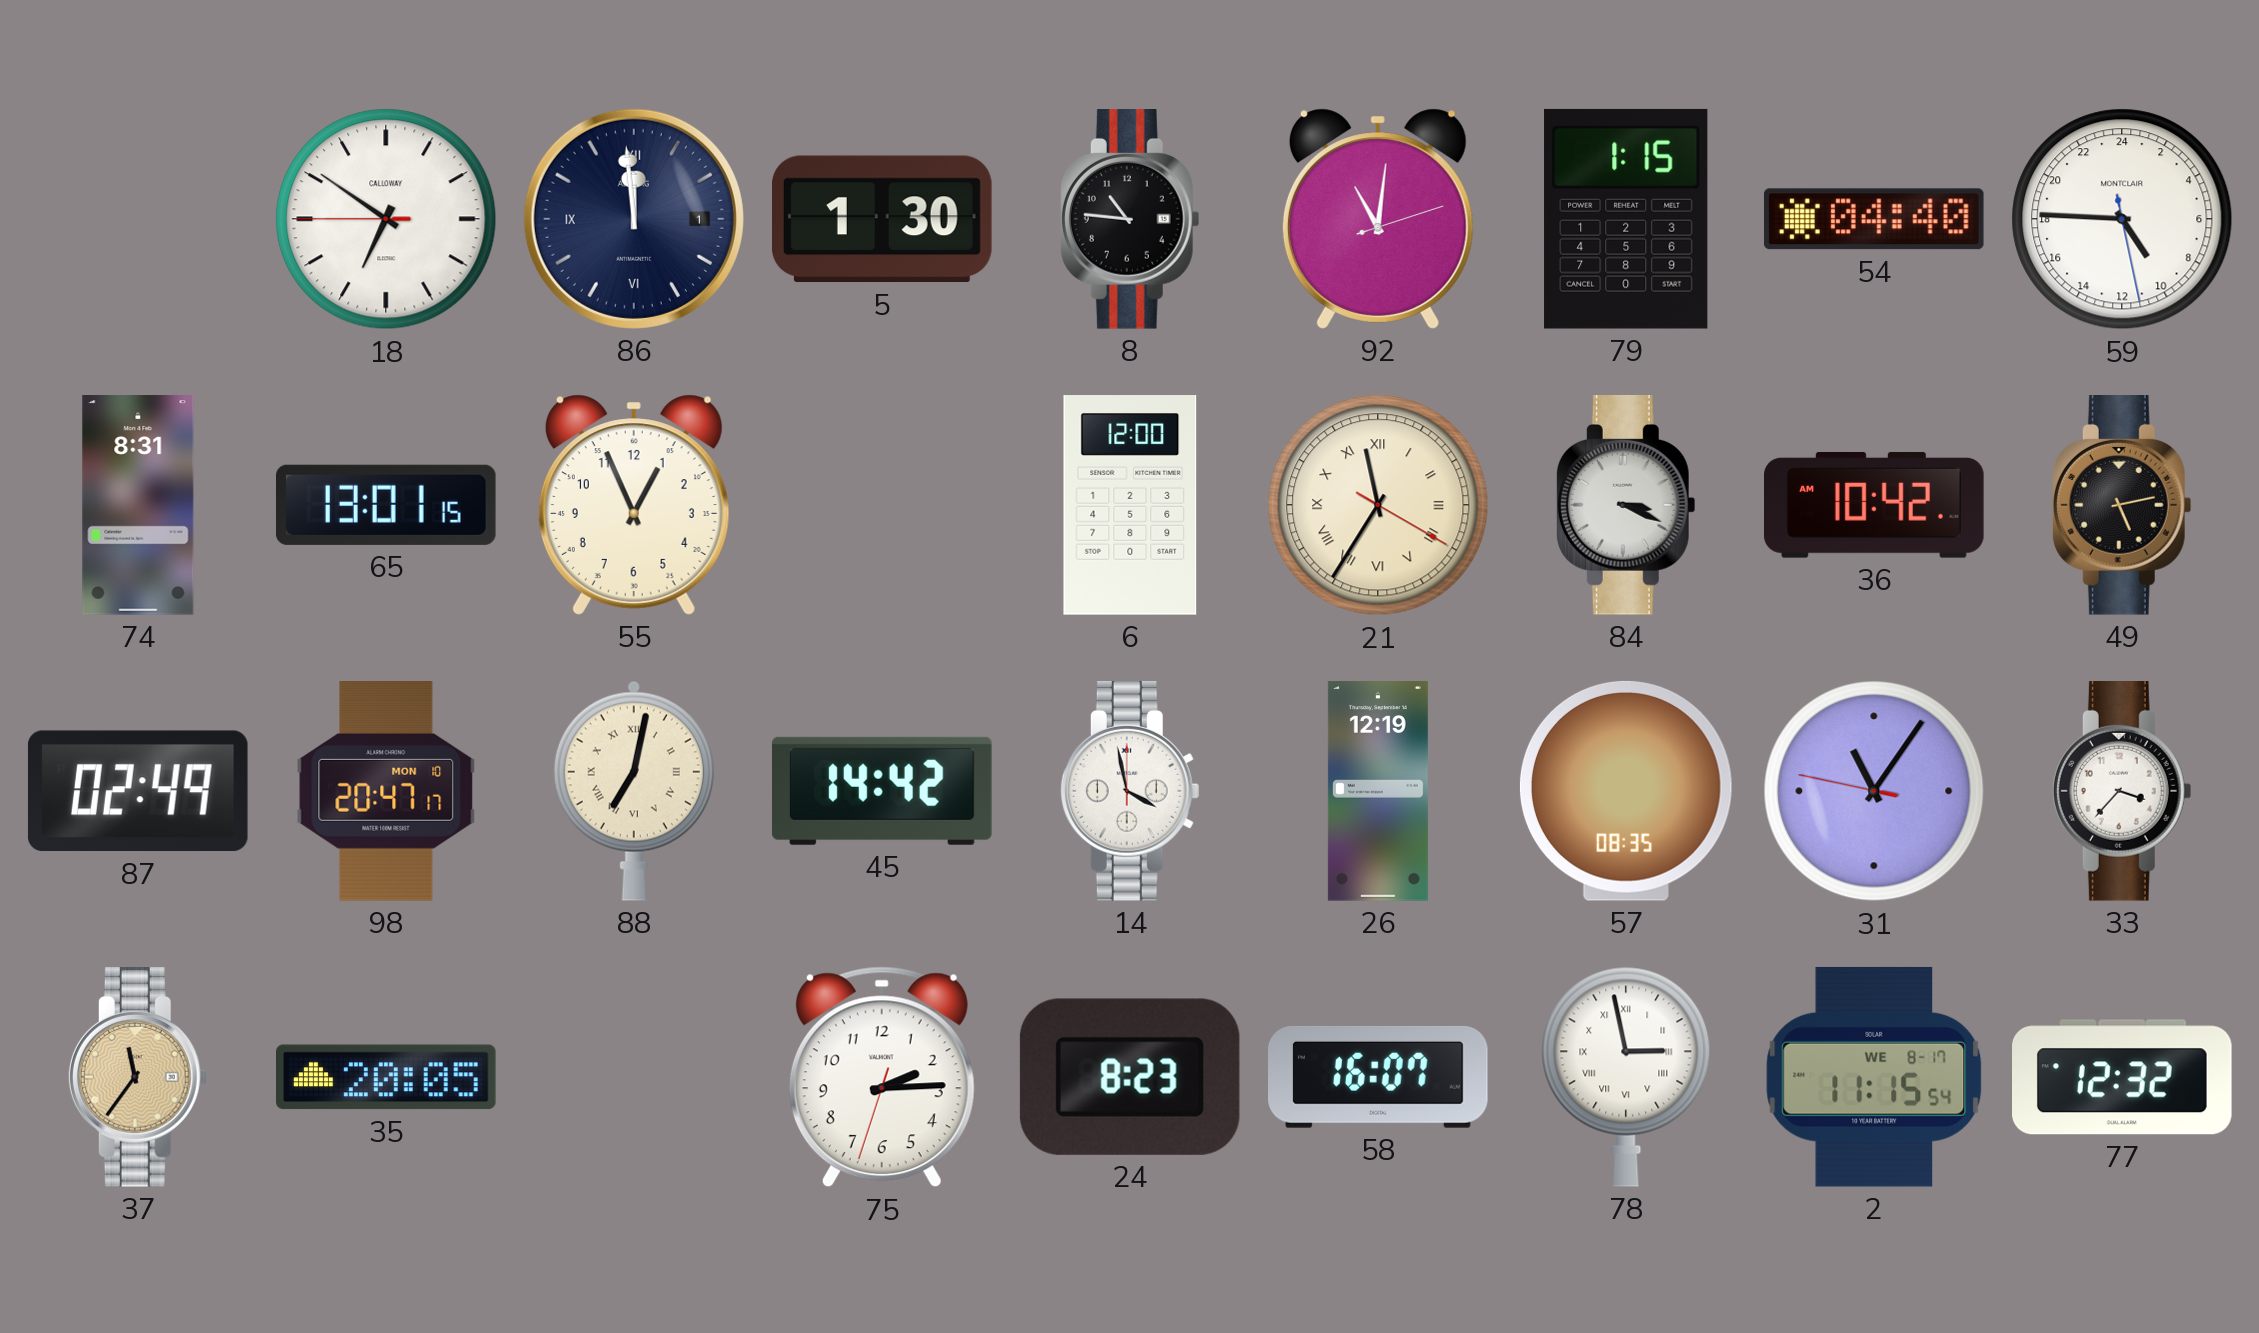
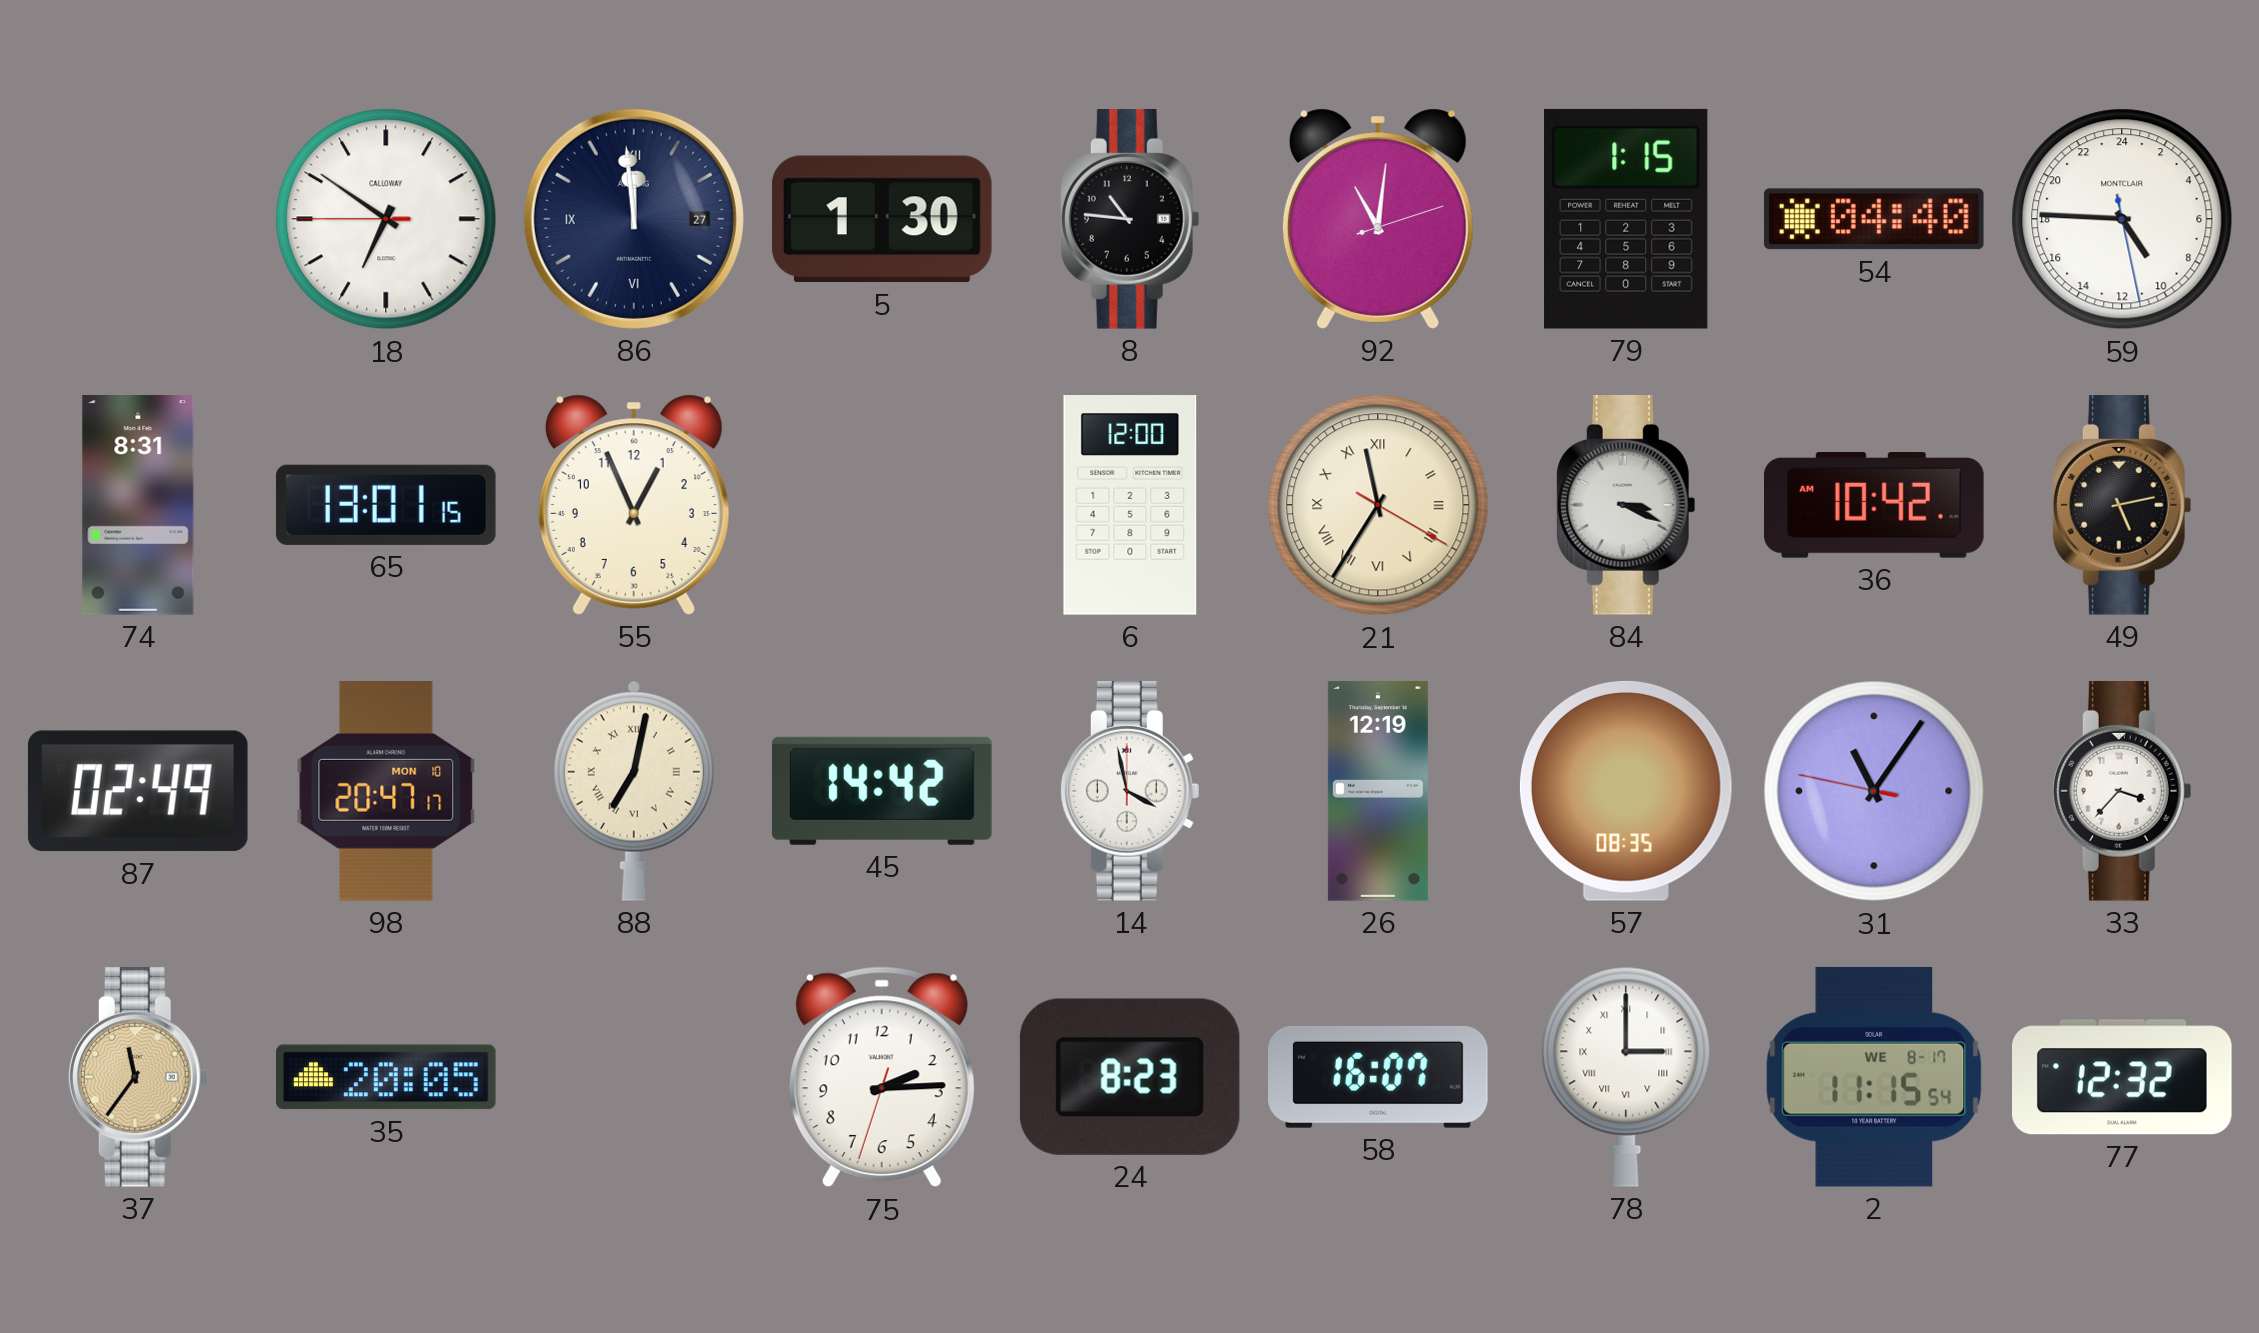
86 date: 1 -> 27 (634, 219)
78: 2:58 -> 3:00 (1626, 1077)
